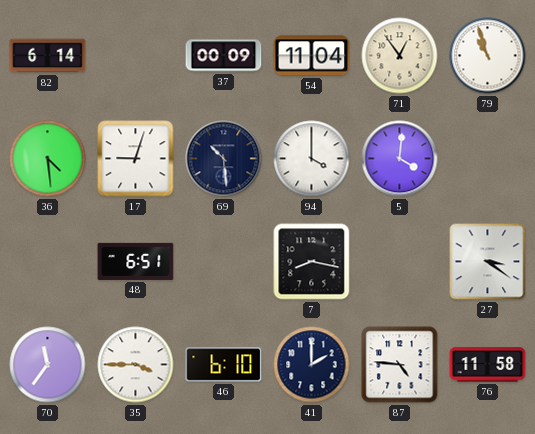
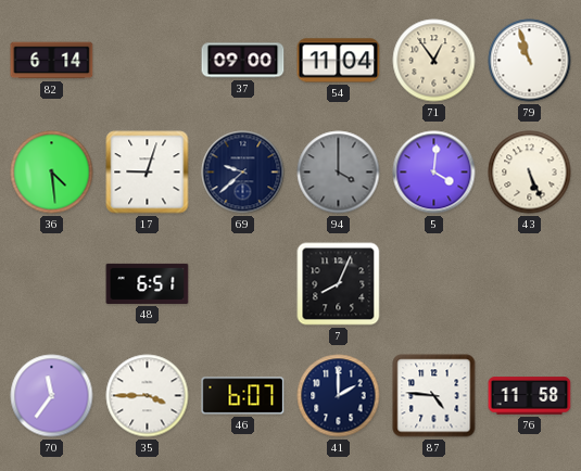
37: 00:09 -> 09:00 (243, 61)
69: 10:29 -> 9:38 (243, 173)
94 dial: white -> grey (339, 173)
43: none -> 5:26 (530, 173)
7: 8:17 -> 8:04 (339, 284)
27: 3:21 -> none (488, 262)
46: 6:10 -> 6:07 (243, 396)
